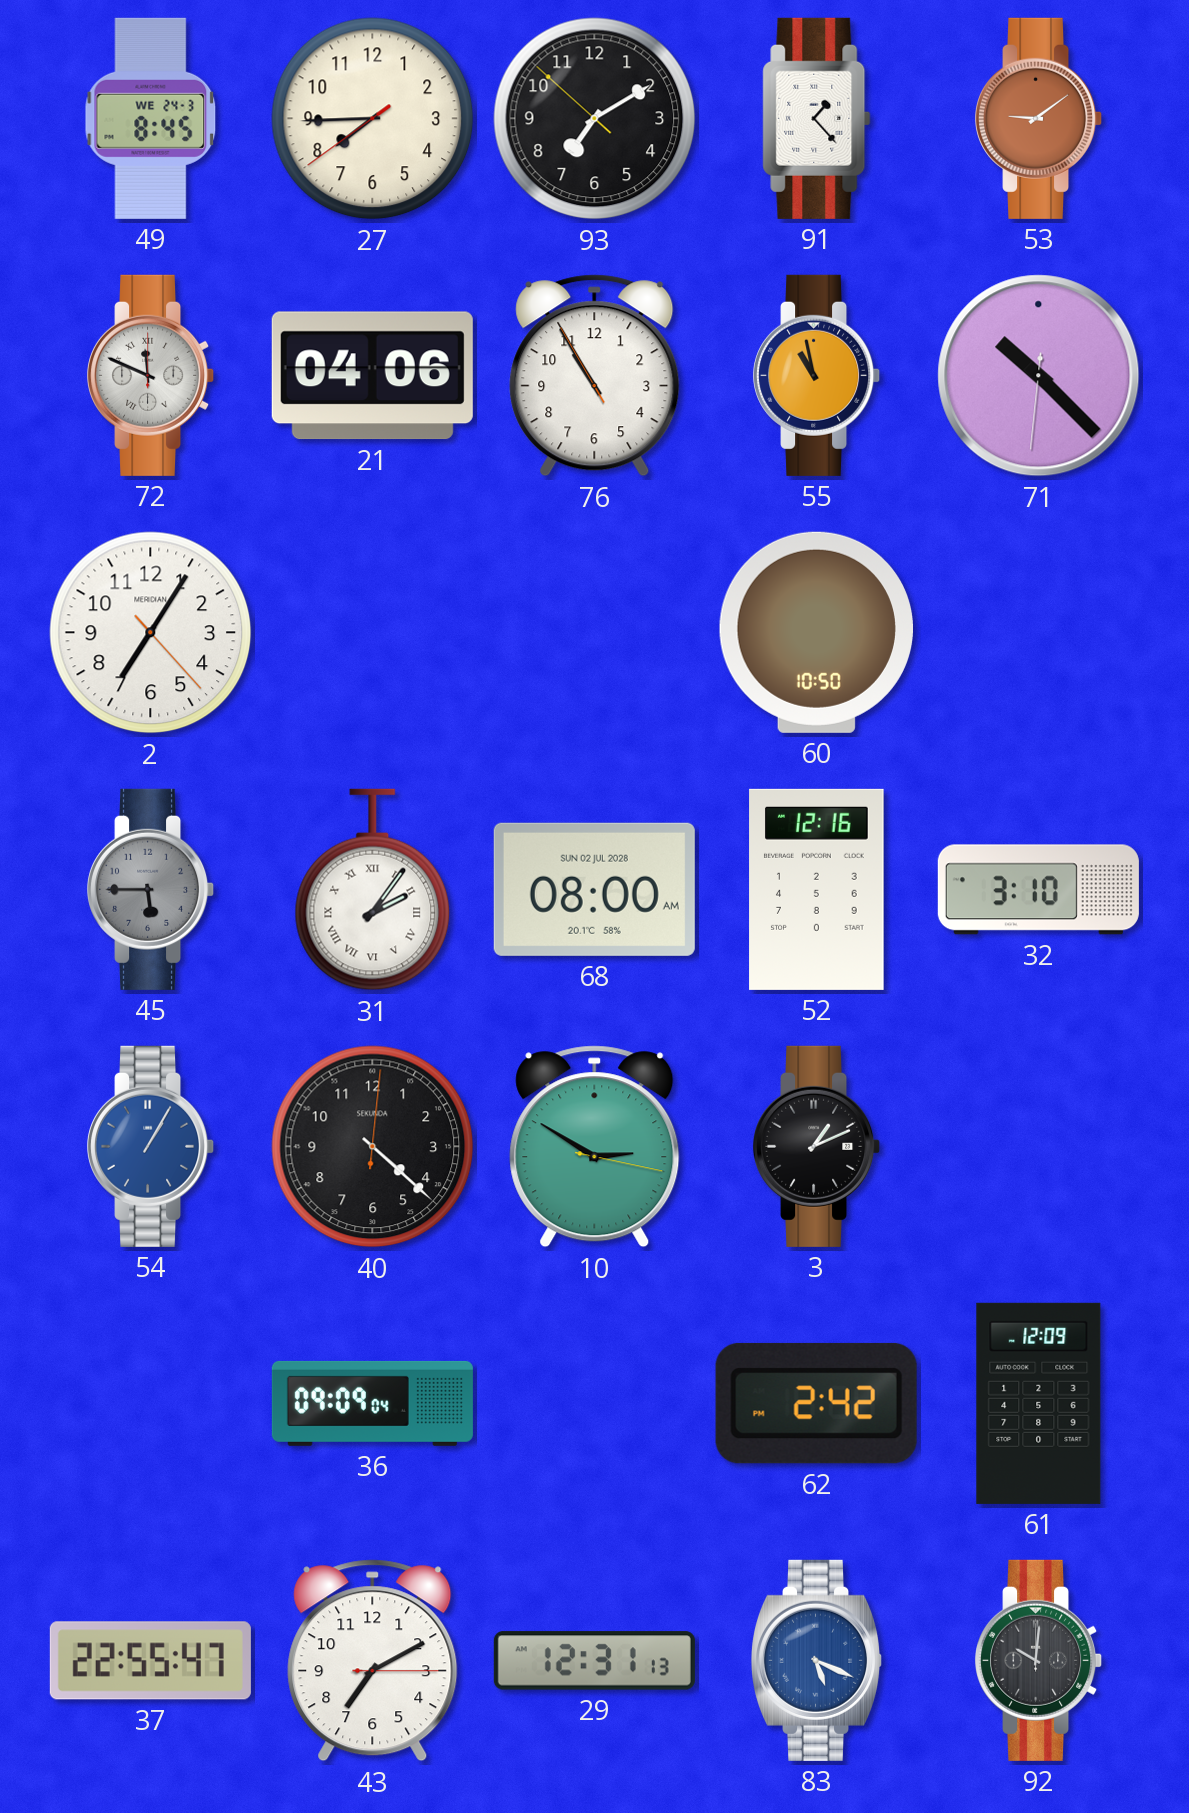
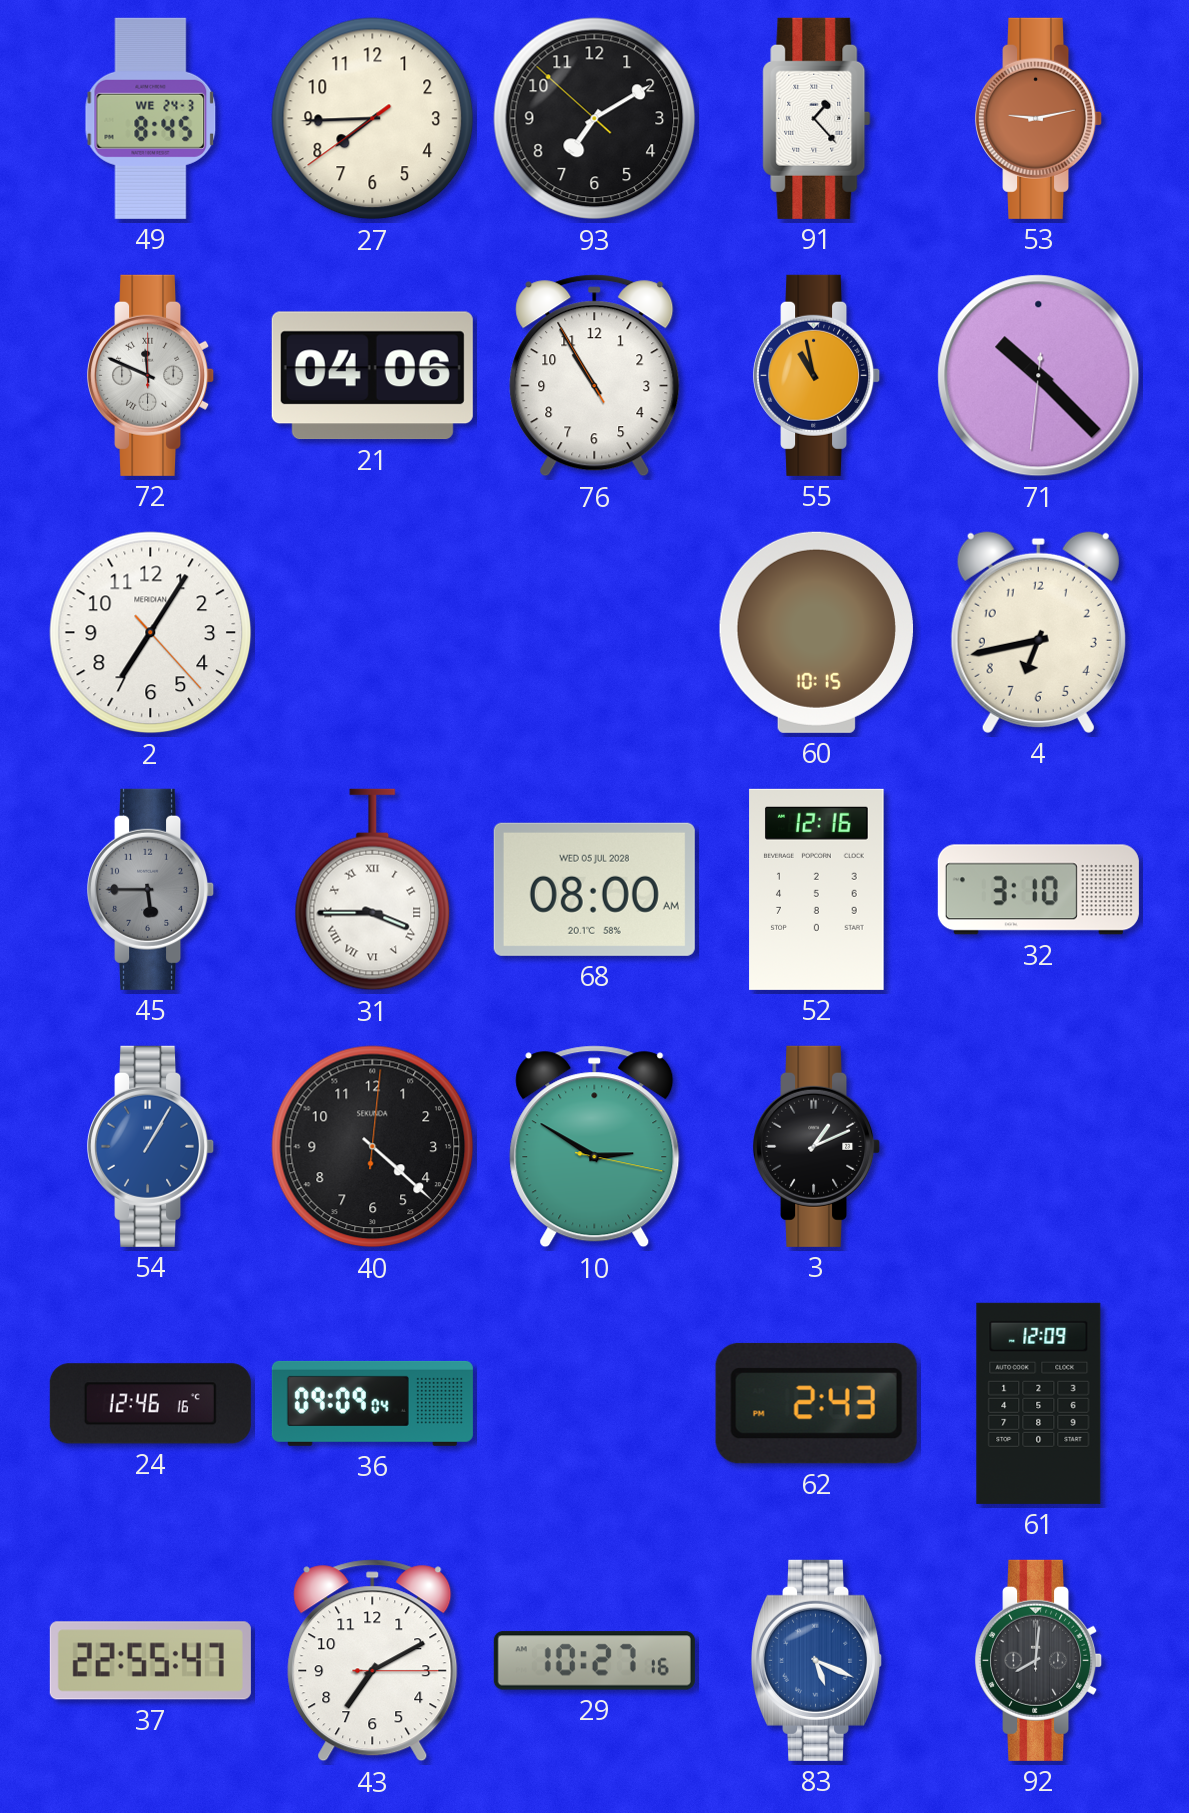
53: 9:09 -> 9:13 (1039, 118)
60: 10:50 -> 10:15 (816, 632)
4: none -> 6:43 (1038, 632)
31: 2:06 -> 3:45 (373, 890)
68 date: SUN 02 JUL 2028 -> WED 05 JUL 2028 (594, 889)
24: none -> 12:46 (150, 1404)
62: 2:42 -> 2:43 (816, 1403)
29: 12:31 -> 10:27 (594, 1661)
92: 10:01 -> 8:01 (1039, 1660)
